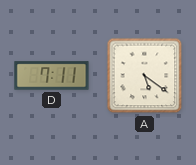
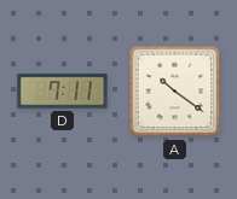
A: 5:21 -> 10:21 (175, 92)
